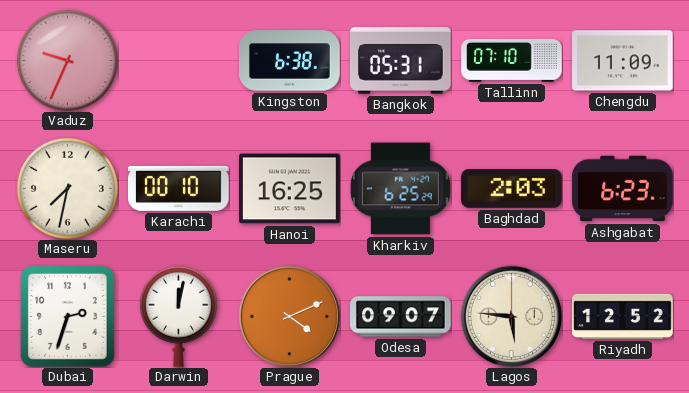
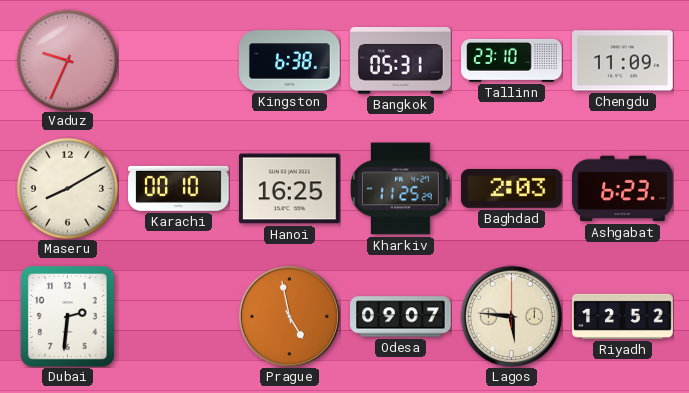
Tallinn: 07:10 -> 23:10 (512, 60)
Maseru: 7:32 -> 8:10 (67, 188)
Kharkiv: 6:25 -> 11:25 (400, 189)
Dubai: 2:33 -> 2:31 (67, 316)
Darwin: 12:02 -> none (178, 316)
Prague: 4:11 -> 4:58 (289, 316)
